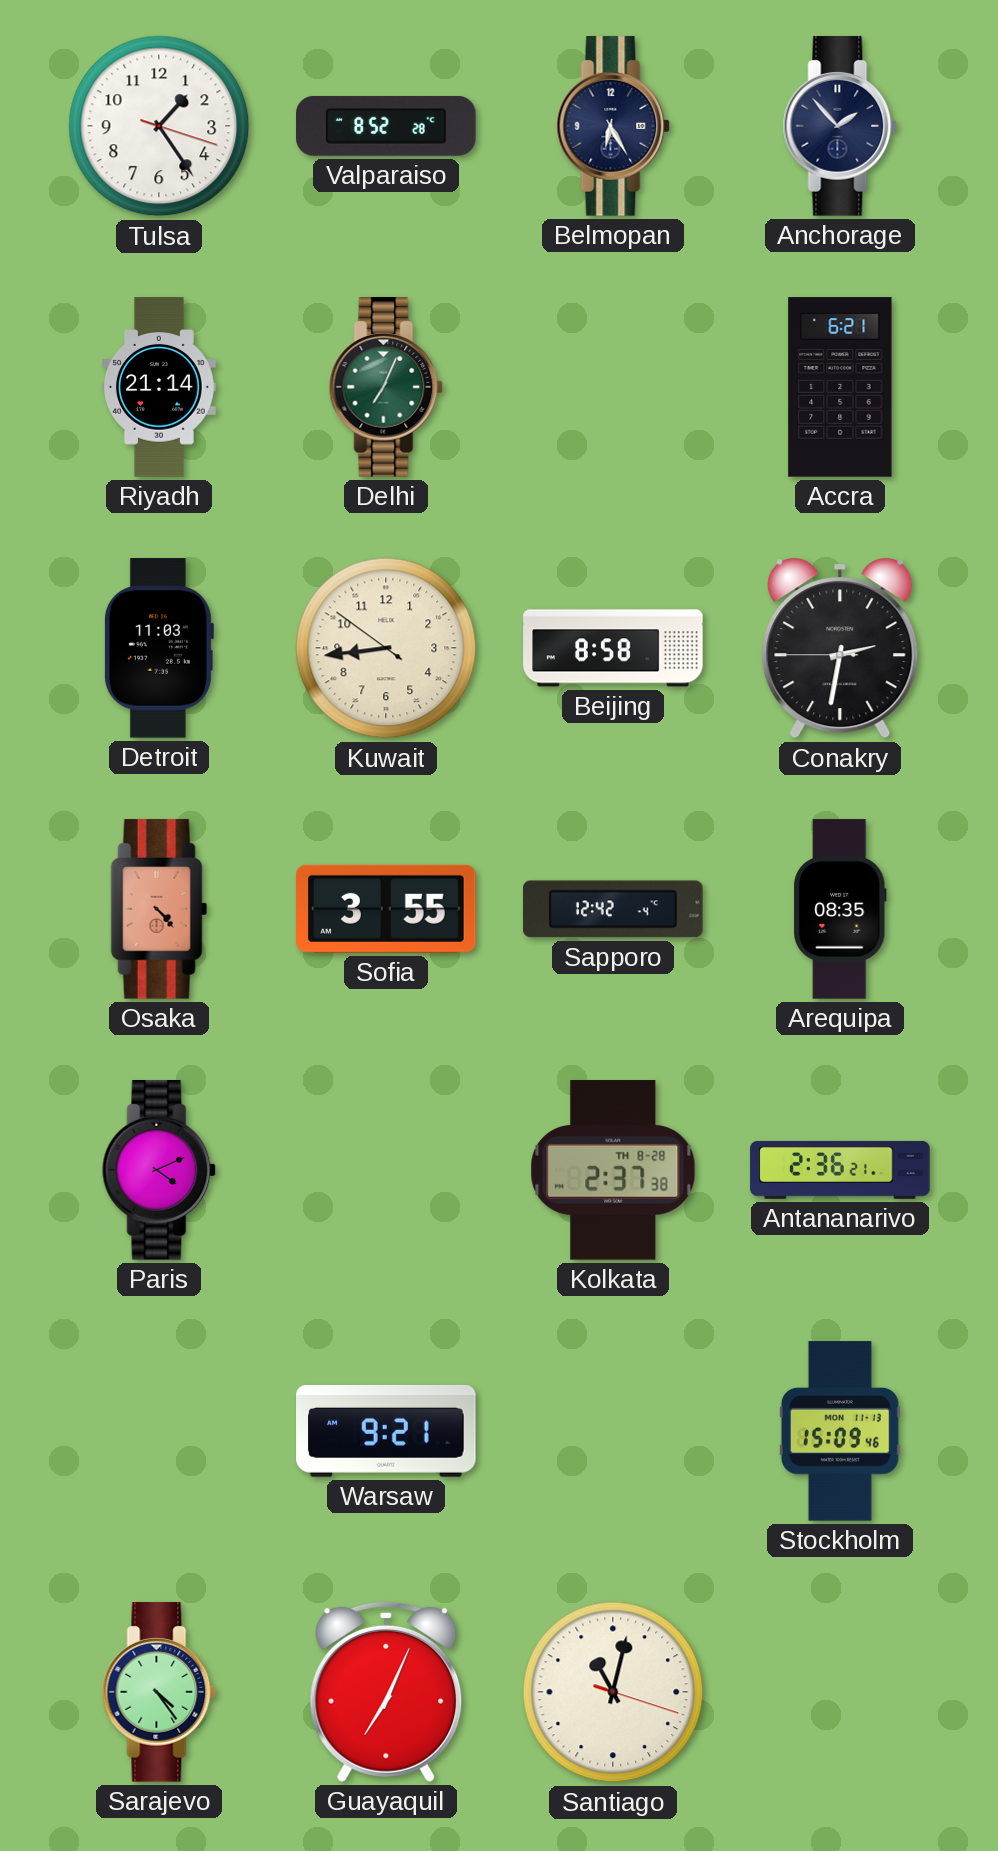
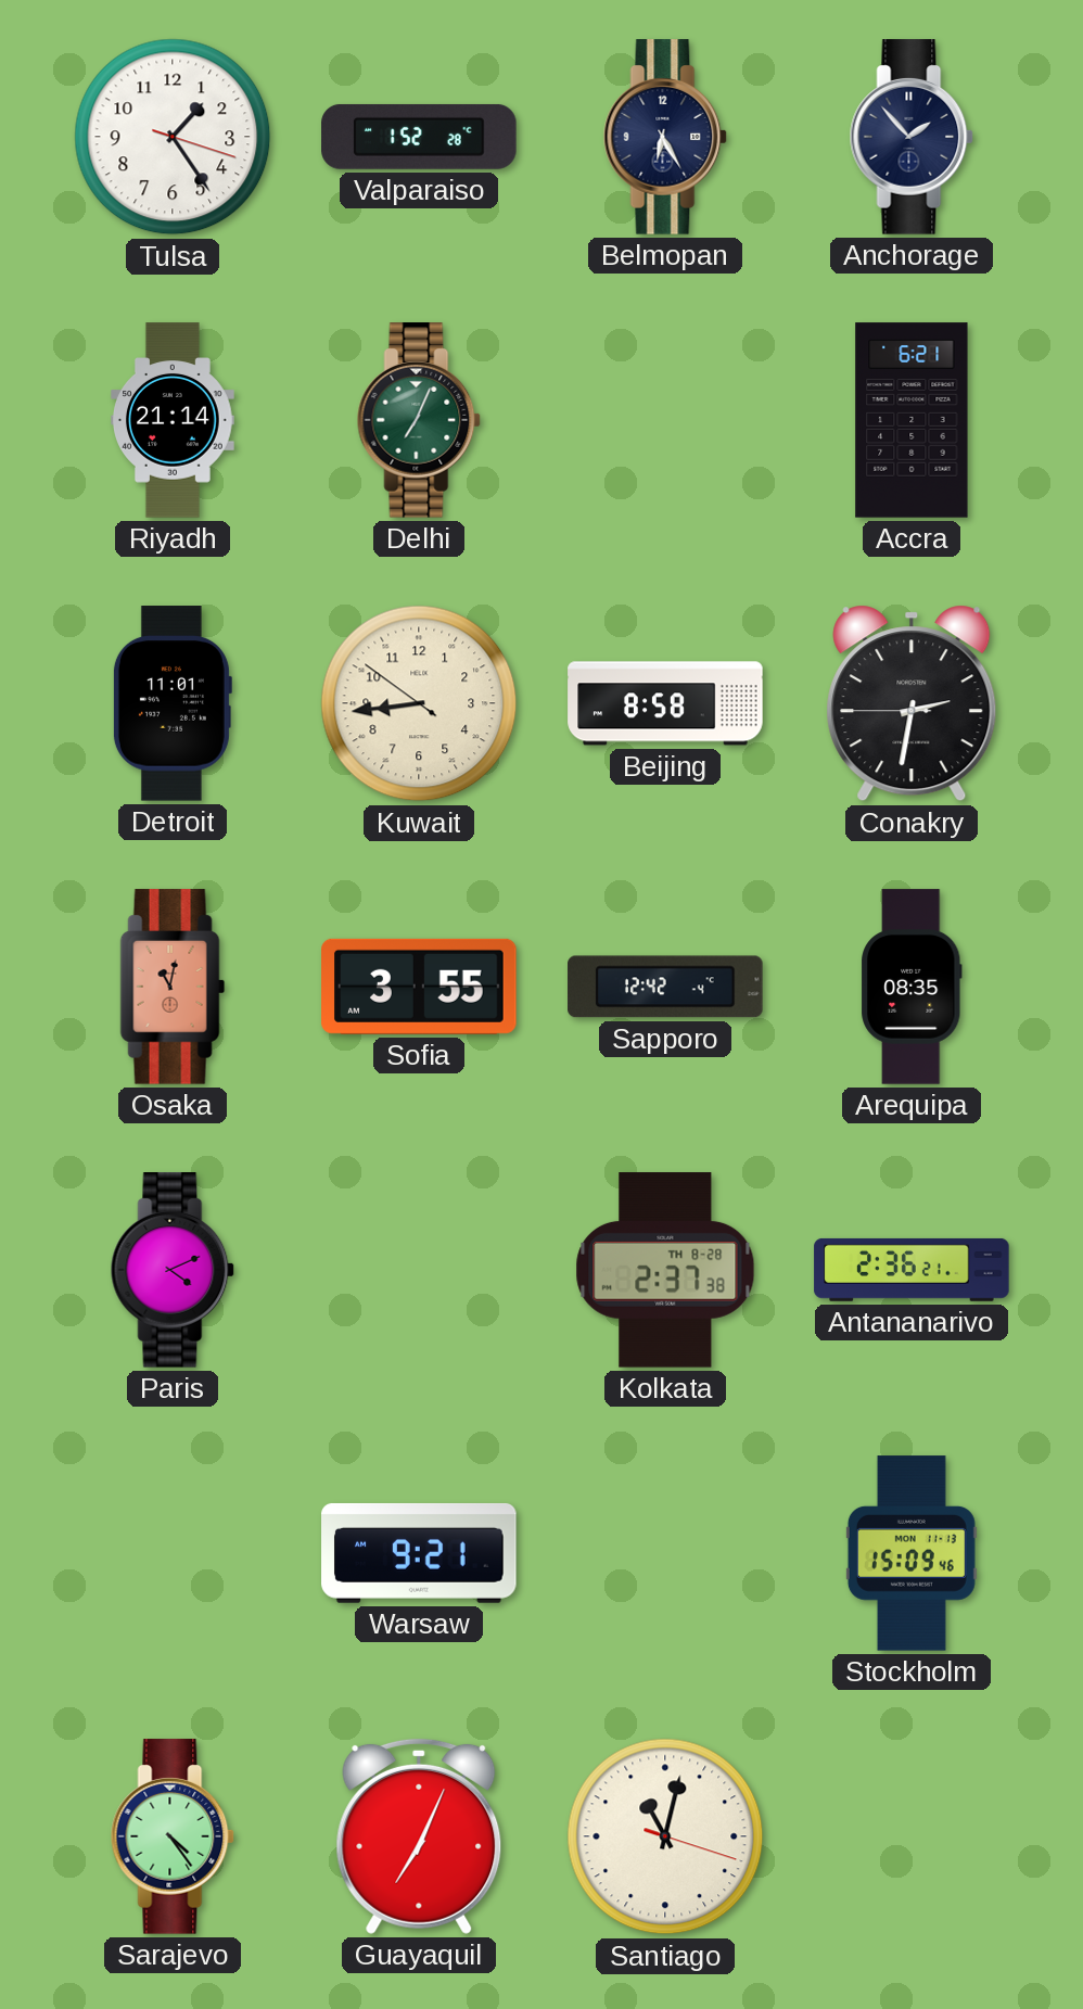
Valparaiso: 8:52 -> 1:52 (419, 137)
Detroit: 11:03 -> 11:01 (171, 703)
Osaka: 4:23 -> 11:02 (173, 987)
